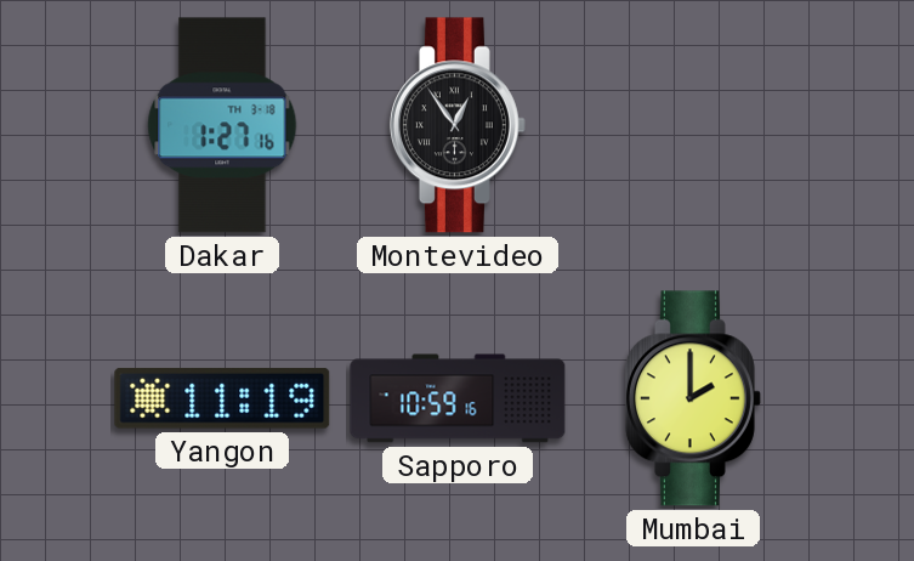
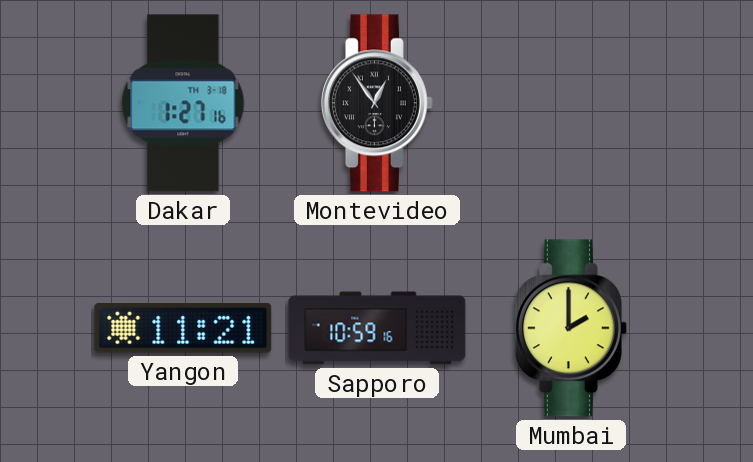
Yangon: 11:19 -> 11:21 (183, 328)
